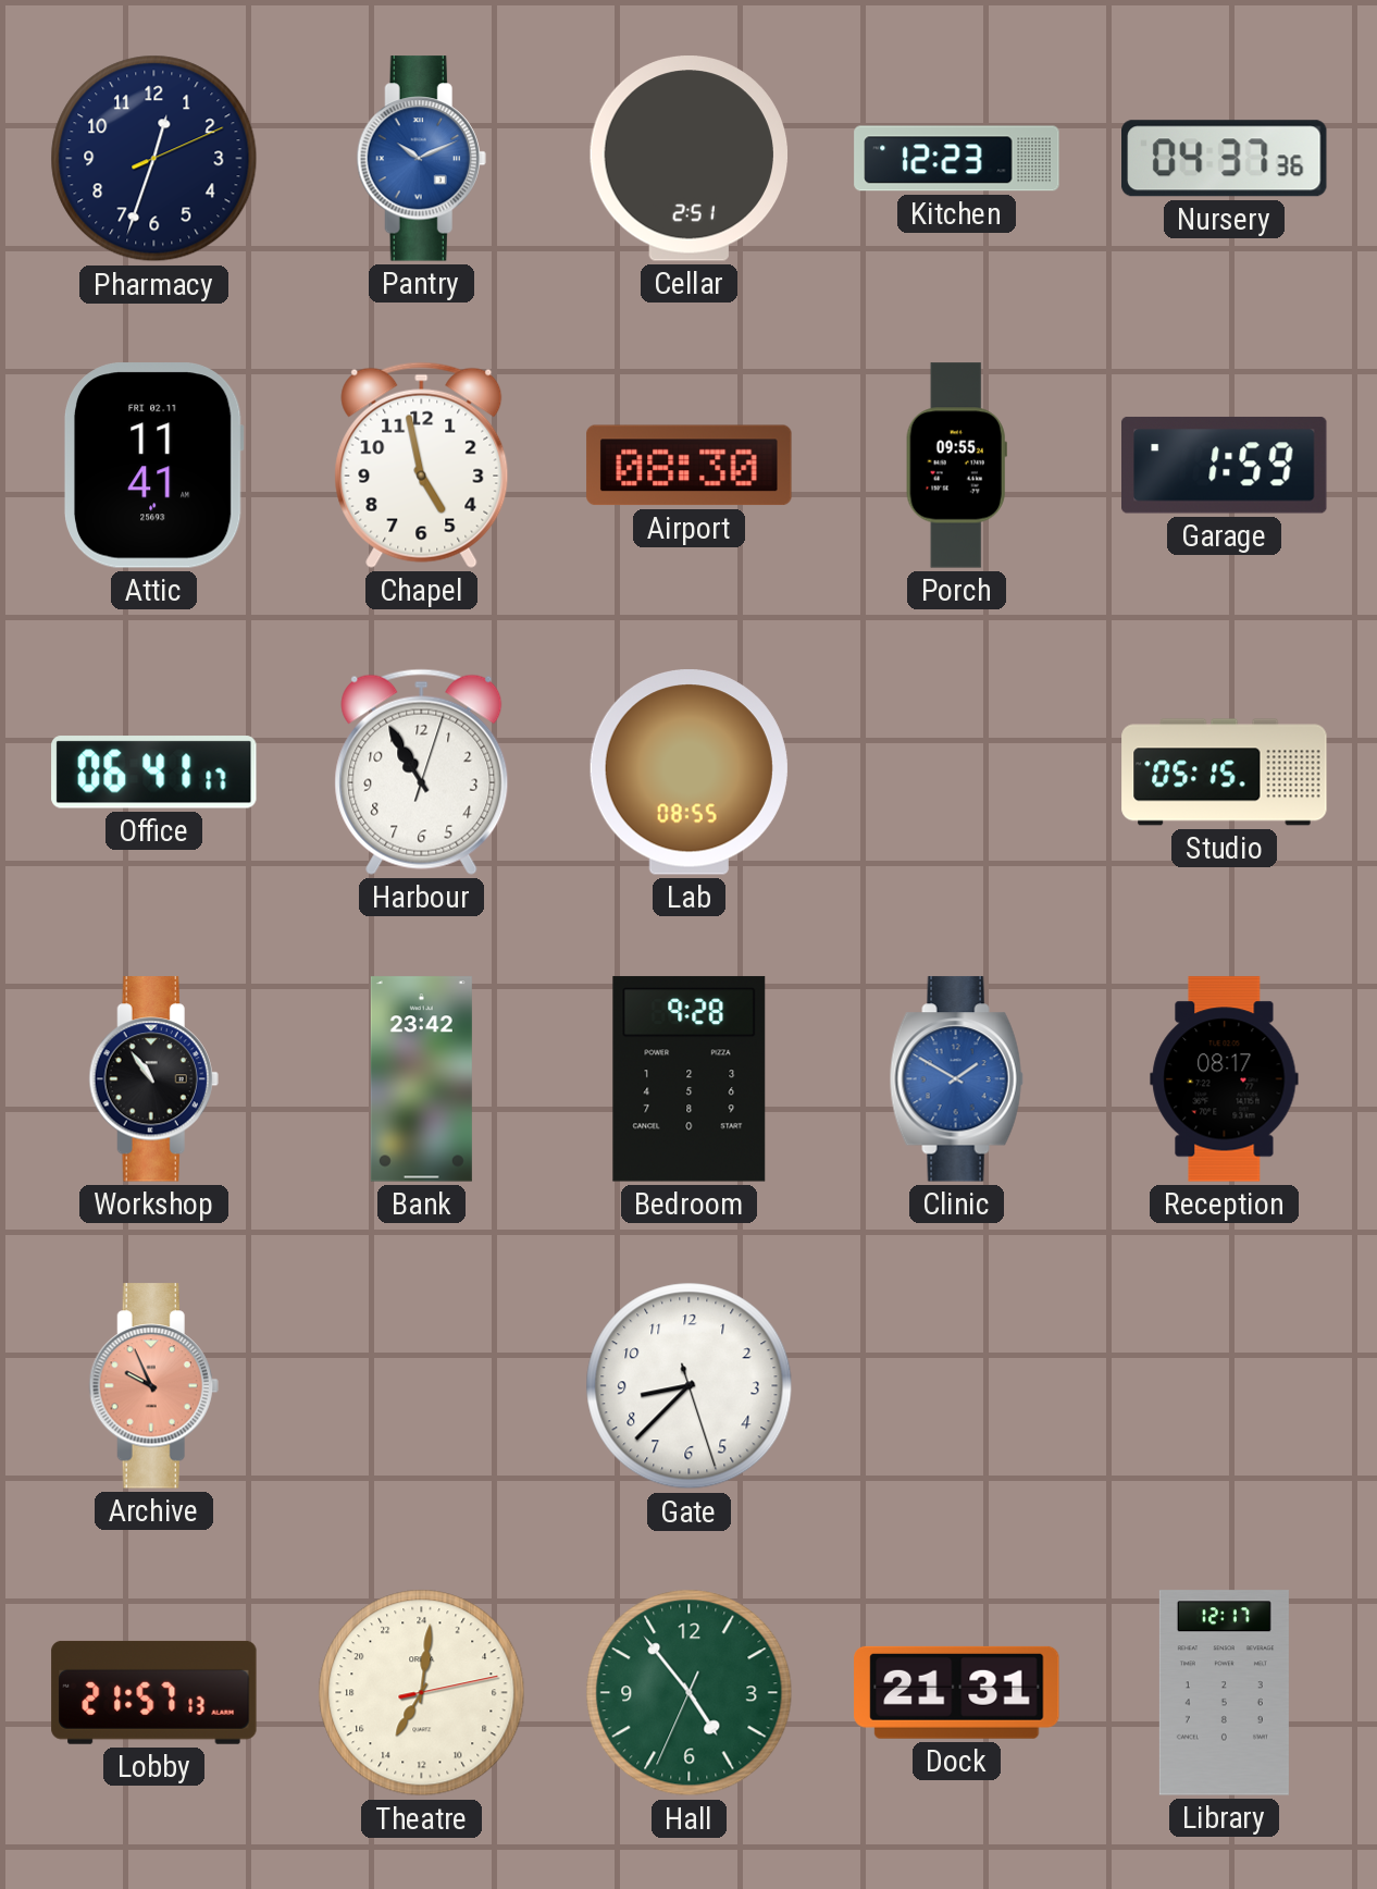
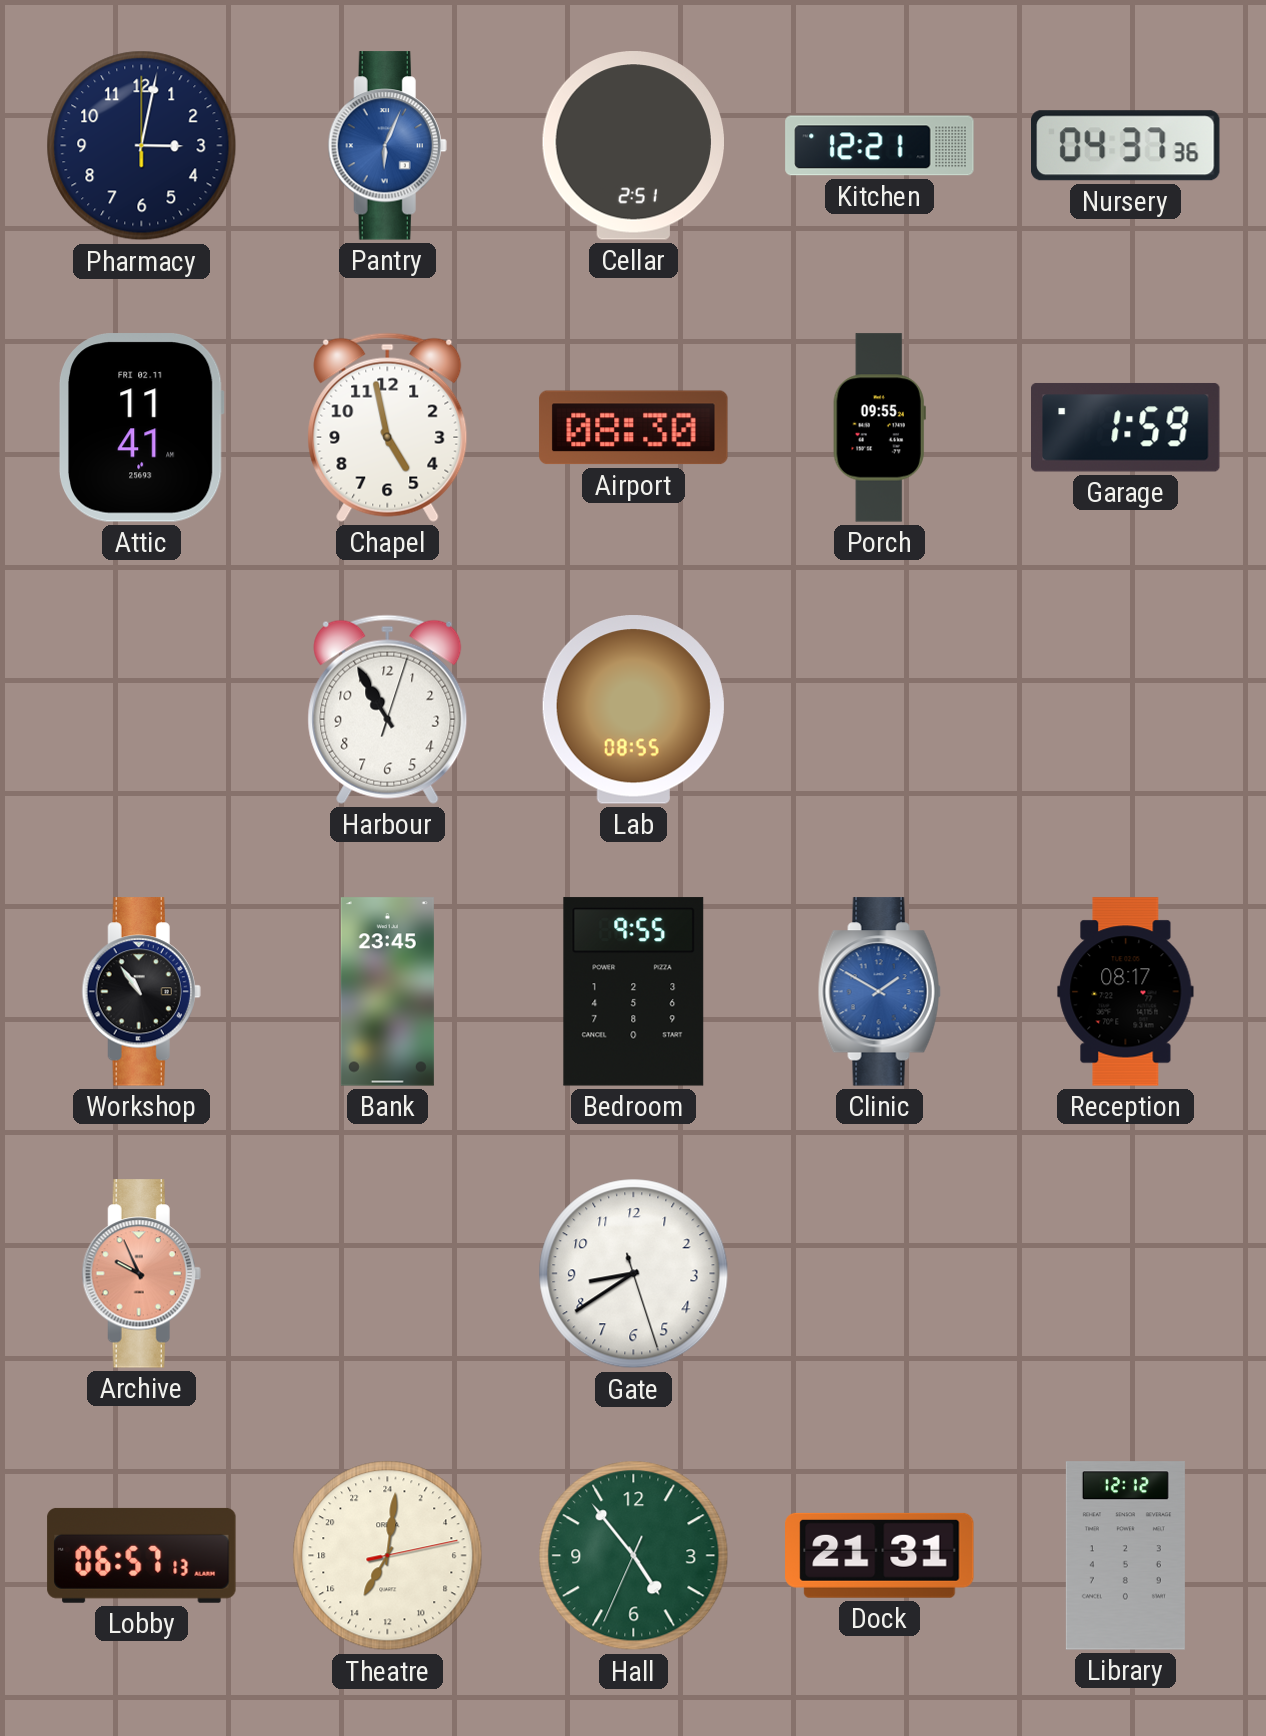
Pharmacy: 12:33 -> 3:02 (142, 146)
Pantry: 10:11 -> 6:04 (387, 146)
Kitchen: 12:23 -> 12:21 (880, 146)
Office: 06:41 -> none (154, 773)
Studio: 05:15 -> none (1225, 773)
Bank: 23:42 -> 23:45 (387, 992)
Bedroom: 9:28 -> 9:55 (634, 992)
Gate: 8:37 -> 8:39 (634, 1274)
Lobby: 21:57 -> 06:57 (142, 1555)
Library: 12:17 -> 12:12 (1125, 1556)
